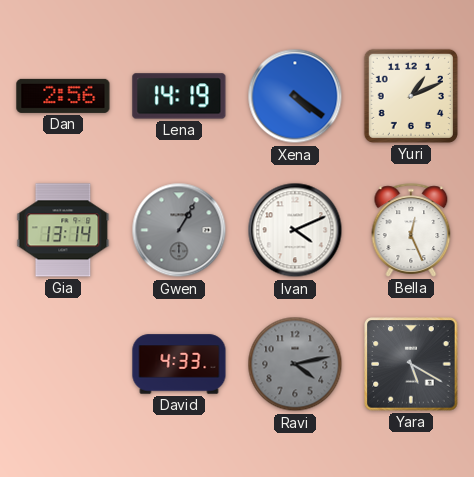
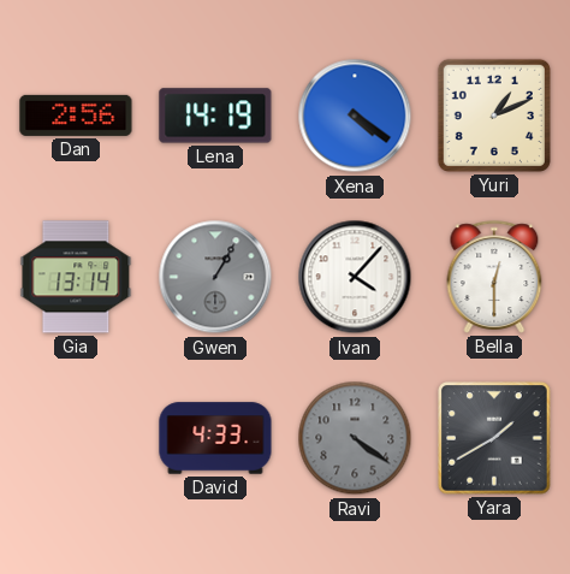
Ivan: 4:11 -> 4:07 (355, 277)
Bella: 12:26 -> 12:30 (494, 277)
Ravi: 4:13 -> 4:21 (355, 438)
Yara: 5:20 -> 1:40 (494, 438)
